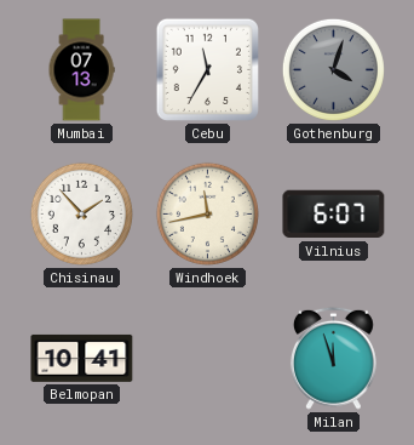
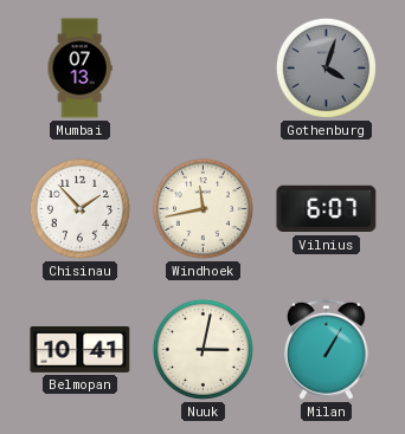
Cebu: 11:35 -> none (207, 69)
Nuuk: none -> 3:02 (202, 349)
Milan: 11:57 -> 1:05 (326, 349)
